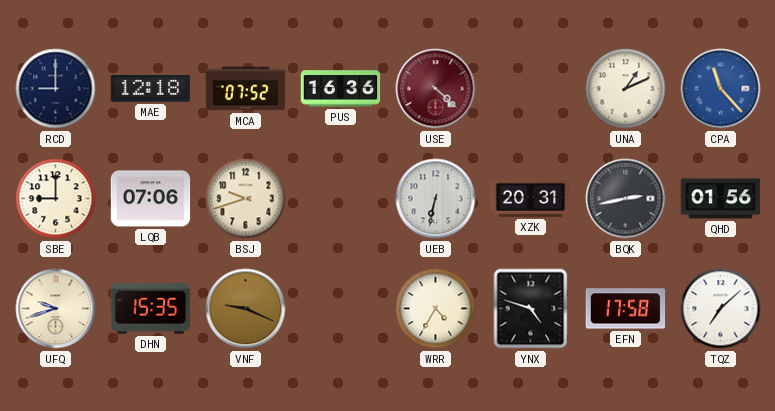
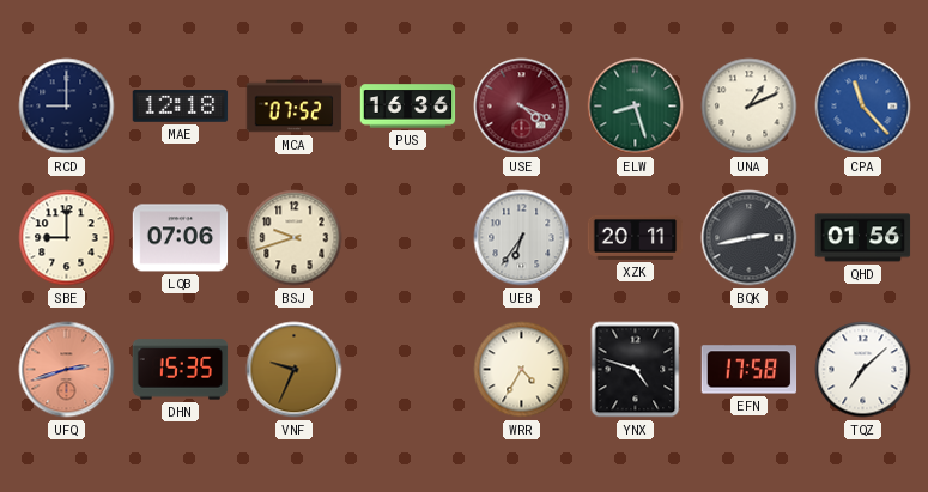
USE: 4:22 -> 4:19 (522, 107)
ELW: none -> 8:27 (636, 107)
UEB: 6:32 -> 6:36 (522, 238)
XZK: 20:31 -> 20:11 (636, 237)
UFQ: 9:42 -> 2:42 (67, 370)
UFQ dial: cream -> salmon (67, 370)
VNF: 9:19 -> 9:34 (295, 370)
